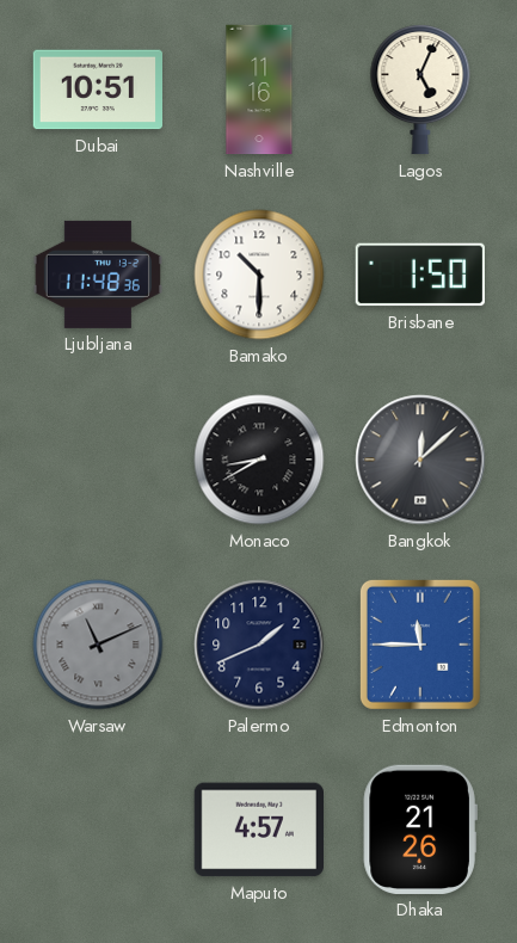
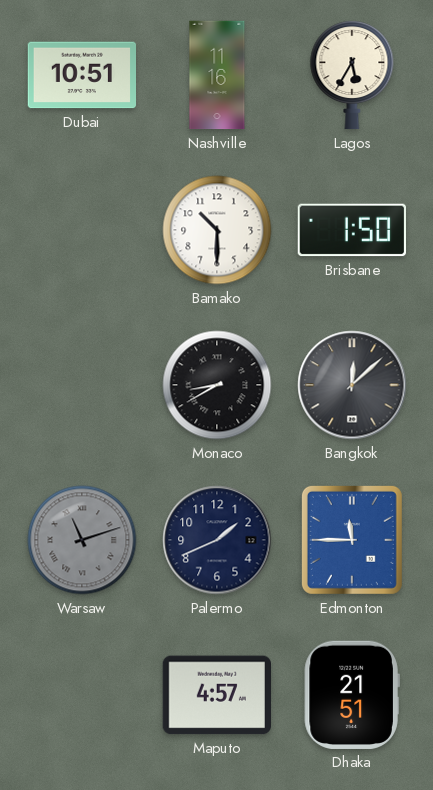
Lagos: 5:04 -> 5:35 (352, 75)
Ljubljana: 11:48 -> none (98, 275)
Warsaw: 11:11 -> 11:12 (82, 540)
Dhaka: 21:26 -> 21:51 (352, 695)
